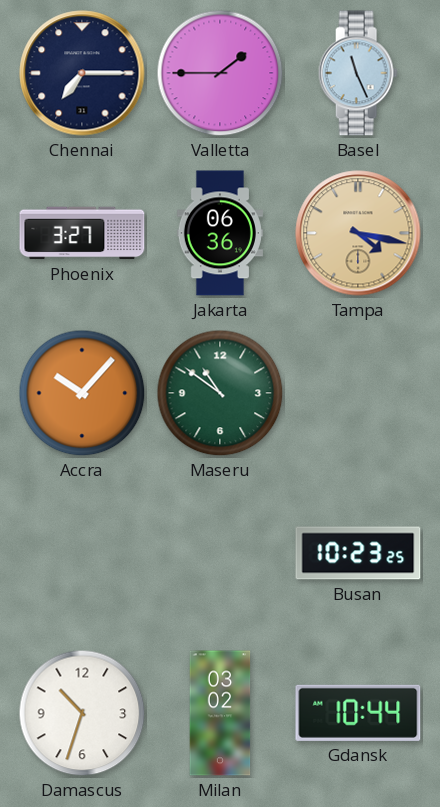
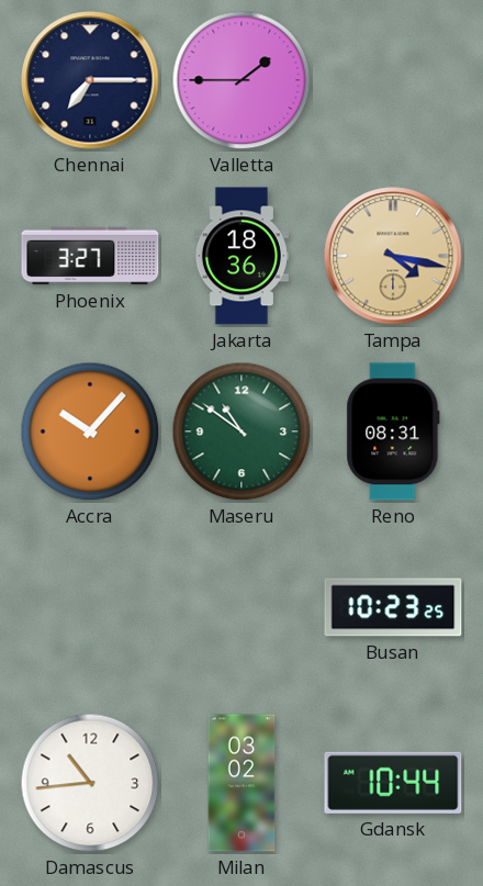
Basel: 11:26 -> none (358, 73)
Jakarta: 06:36 -> 18:36 (241, 256)
Reno: none -> 08:31 (393, 431)
Damascus: 10:33 -> 10:44 (90, 783)
